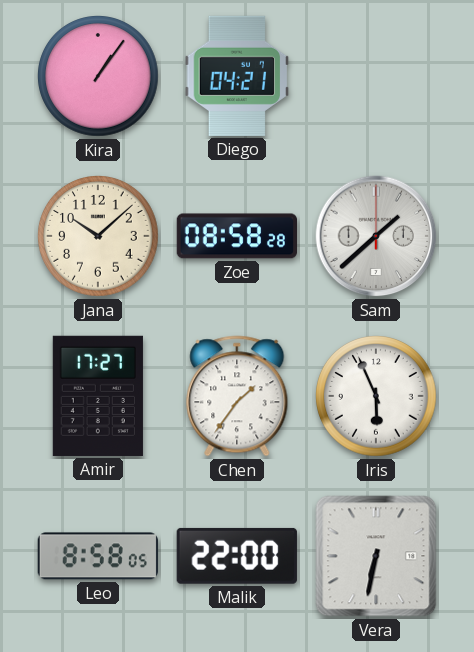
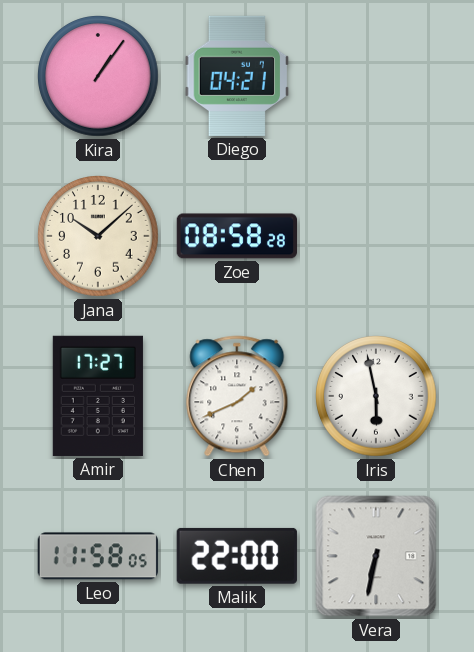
Sam: 1:38 -> none (376, 236)
Chen: 1:36 -> 1:41 (237, 396)
Iris: 5:56 -> 5:58 (377, 397)
Leo: 8:58 -> 11:58 (98, 556)
